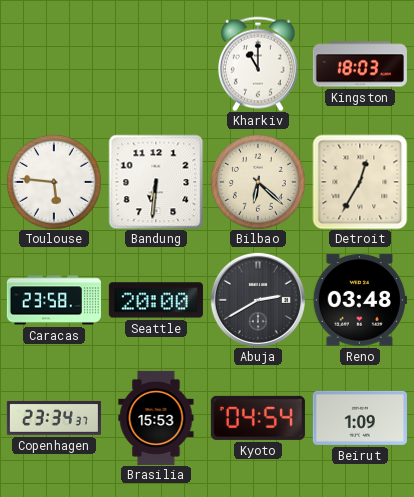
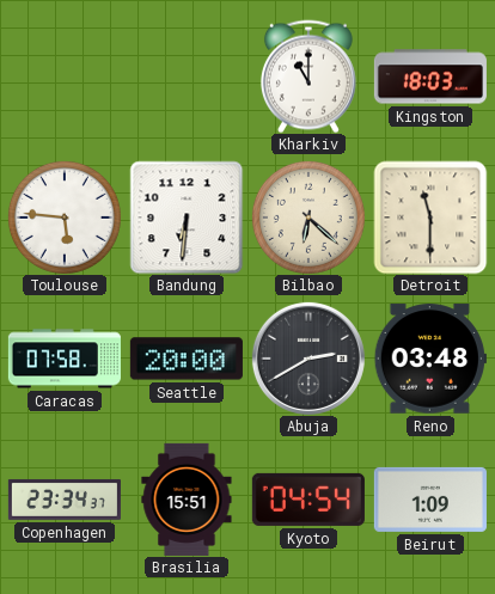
Detroit: 12:35 -> 11:30 (430, 218)
Caracas: 23:58 -> 07:58 (65, 359)
Brasilia: 15:53 -> 15:51 (187, 500)
